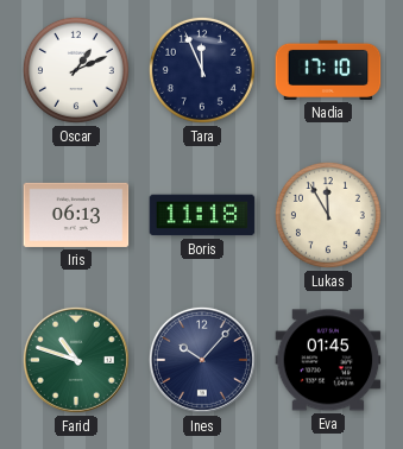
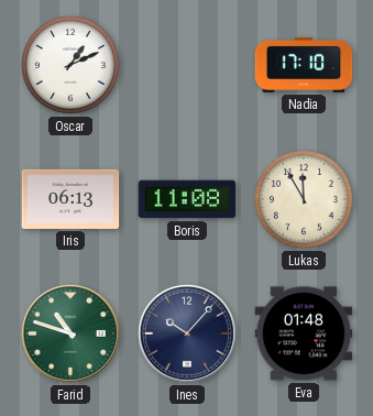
Tara: 11:56 -> none (202, 70)
Boris: 11:18 -> 11:08 (187, 199)
Eva: 01:45 -> 01:48 (304, 333)
